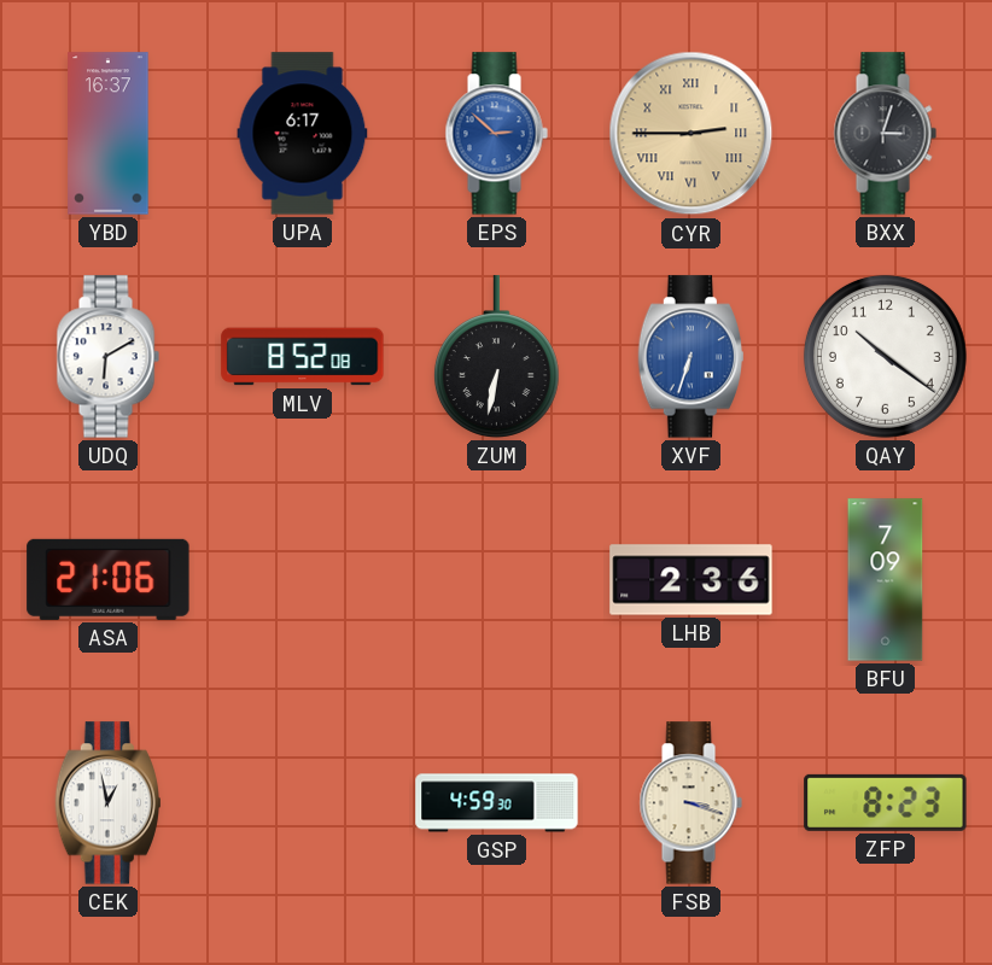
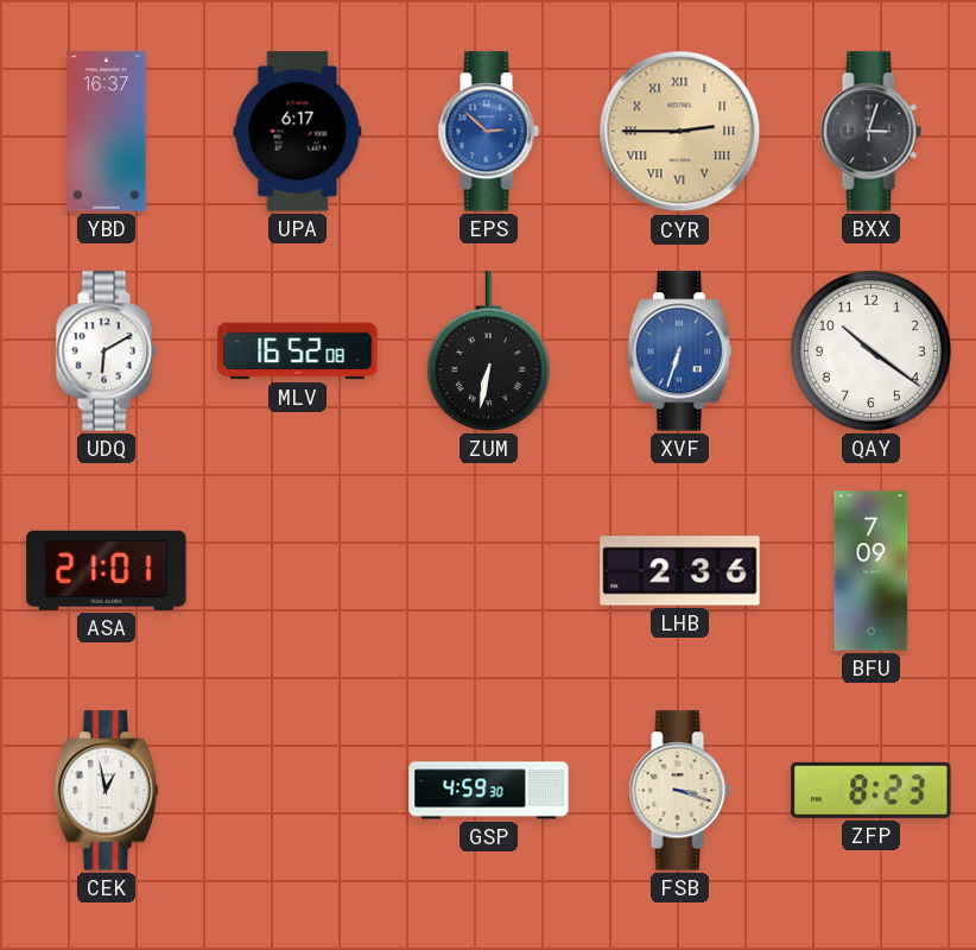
MLV: 8:52 -> 16:52 (298, 351)
ASA: 21:06 -> 21:01 (107, 570)
